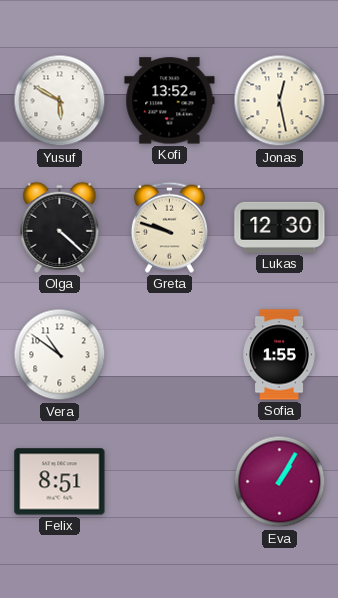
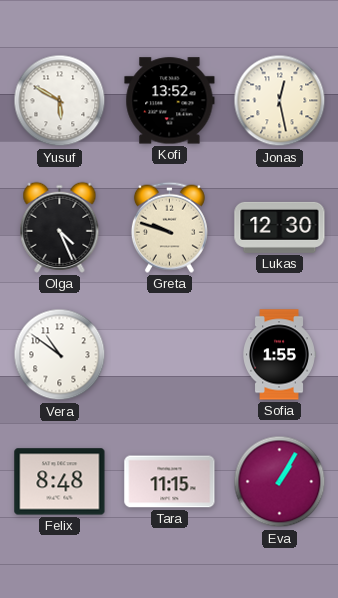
Olga: 4:22 -> 4:26 (60, 227)
Felix: 8:51 -> 8:48 (60, 482)
Tara: none -> 11:15 (170, 482)
